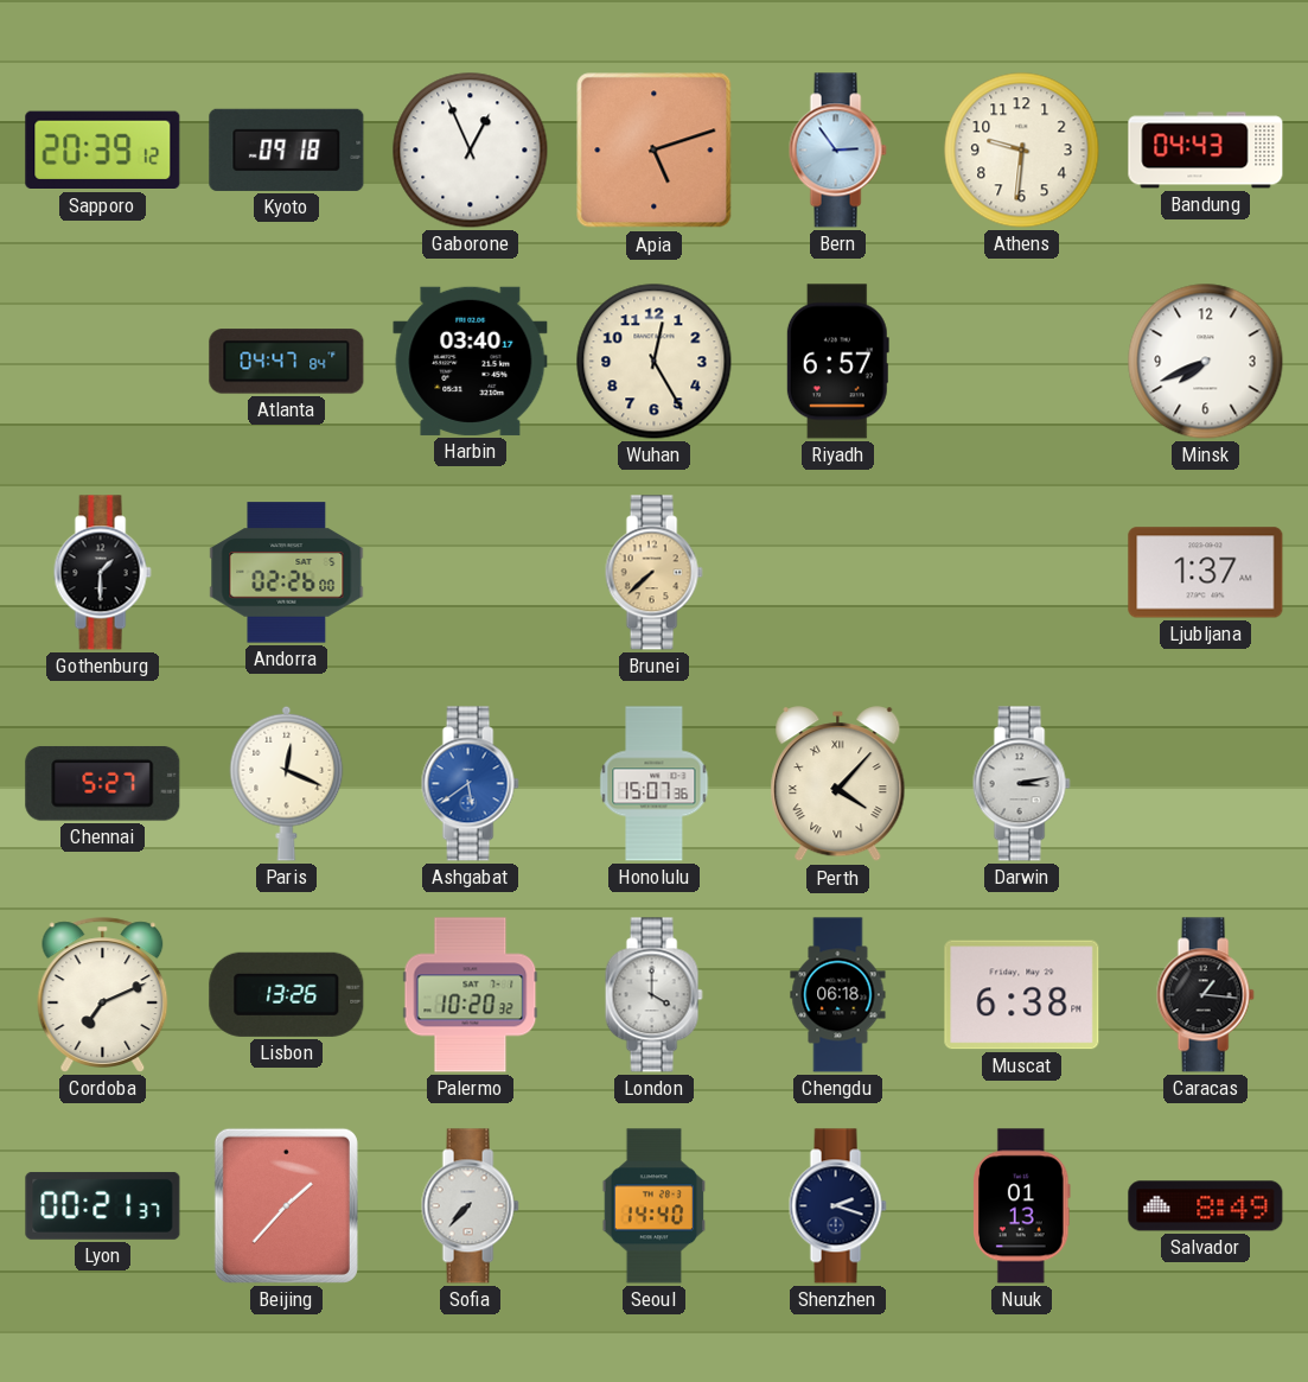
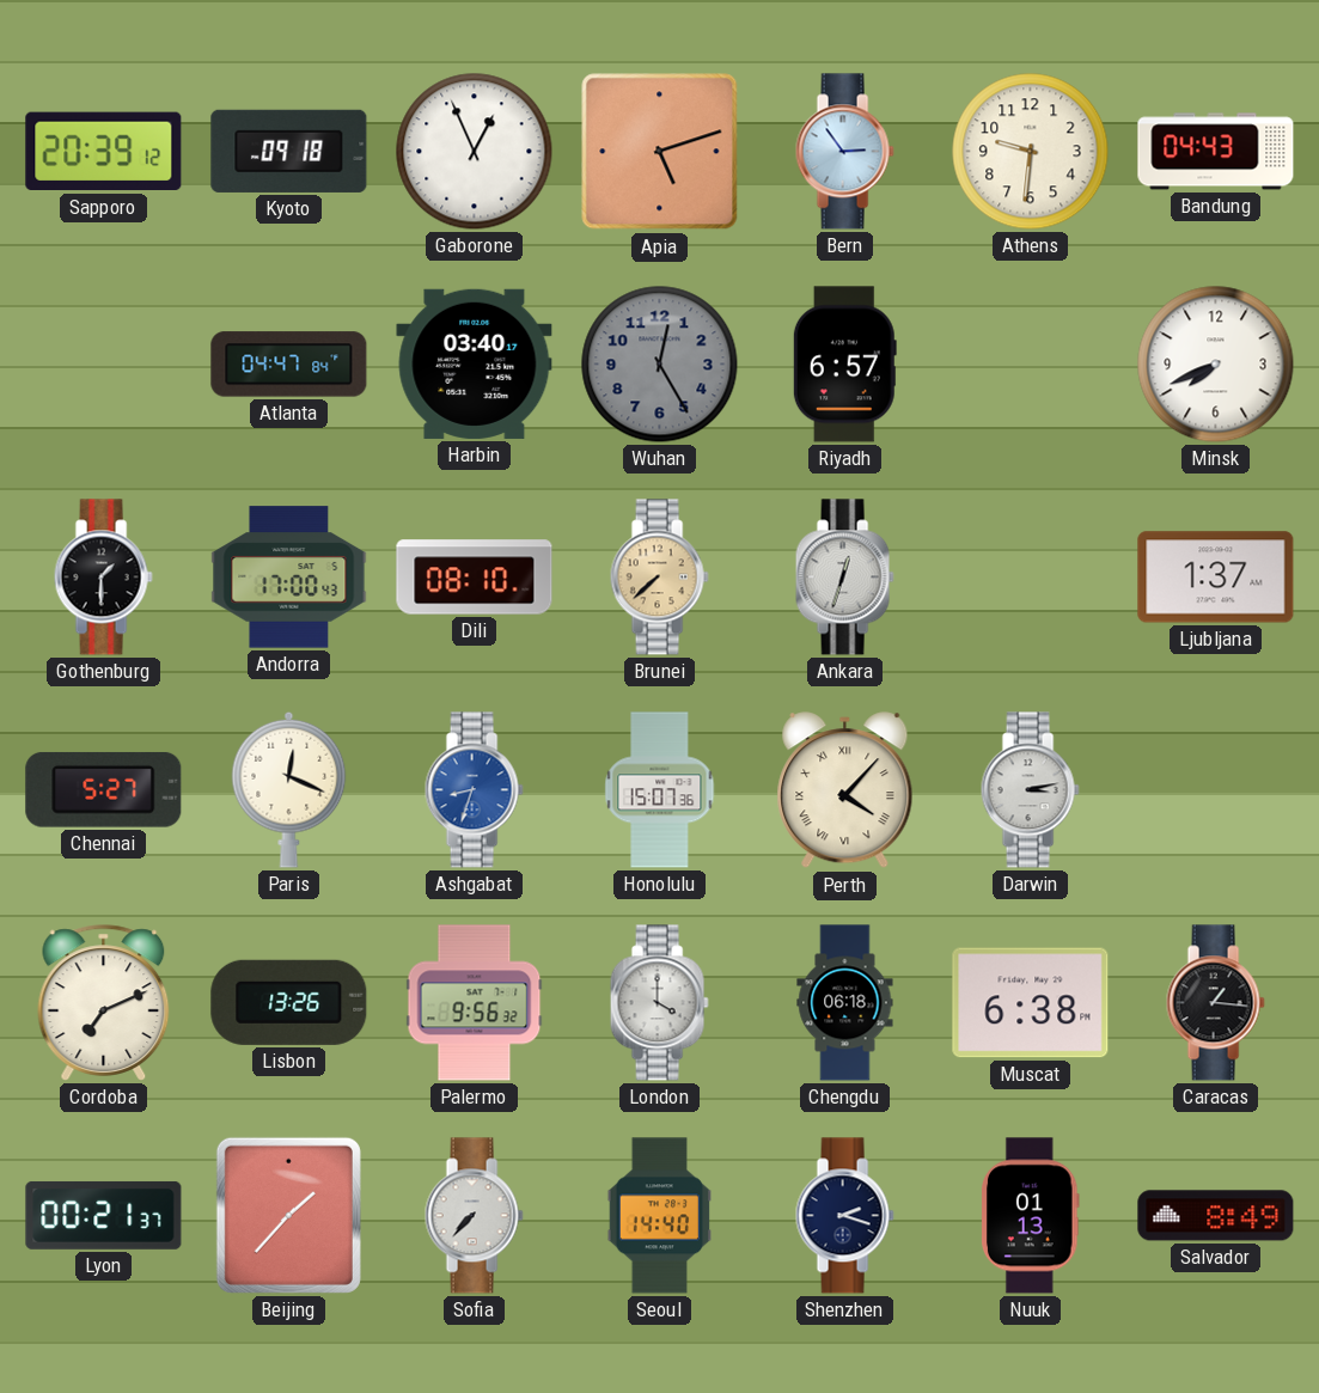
Wuhan dial: cream -> grey (660, 365)
Andorra: 02:26 -> 17:00 (289, 578)
Dili: none -> 08:10 (475, 578)
Ankara: none -> 12:33 (844, 578)
Ashgabat: 5:39 -> 8:33 (474, 790)
Palermo: 10:20 -> 9:56 (475, 1003)
